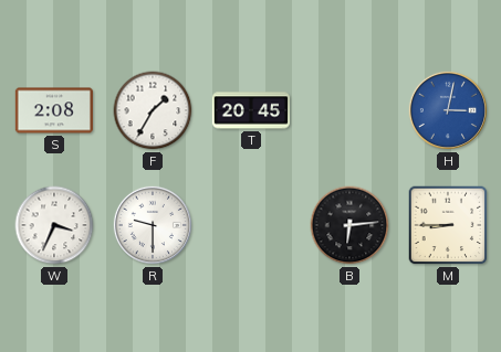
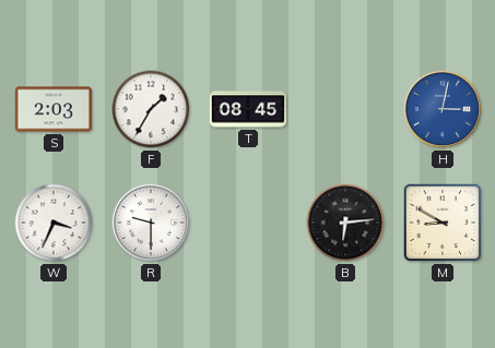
S: 2:08 -> 2:03 (54, 109)
T: 20:45 -> 08:45 (247, 109)
M: 8:45 -> 8:50 (443, 223)
